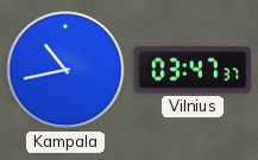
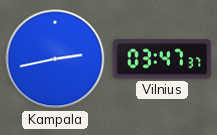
Kampala: 10:43 -> 2:43 (55, 59)
